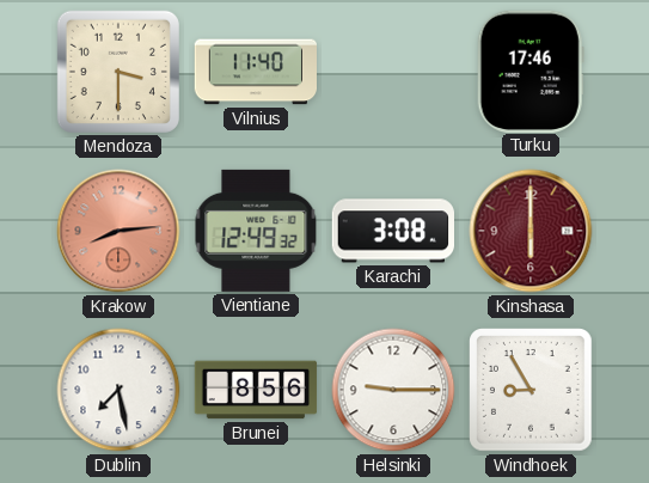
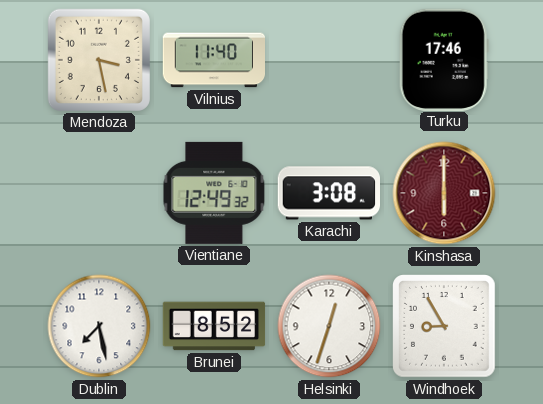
Mendoza: 3:30 -> 3:28 (99, 60)
Krakow: 8:14 -> none (118, 231)
Brunei: 8:56 -> 8:52 (214, 326)
Helsinki: 9:15 -> 12:33 (329, 326)
